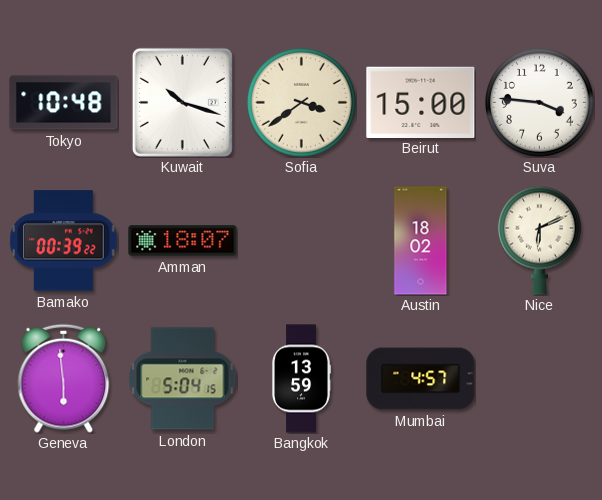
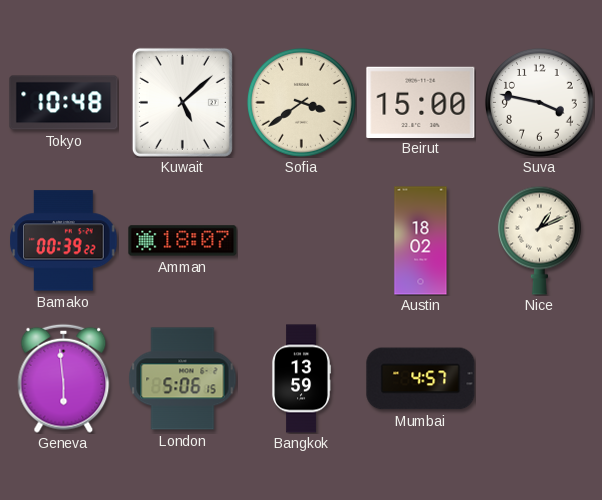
Kuwait: 10:18 -> 5:08 (182, 102)
Suva: 3:46 -> 3:47 (539, 102)
Nice: 6:11 -> 1:11 (539, 240)
London: 5:04 -> 5:06 (183, 379)
